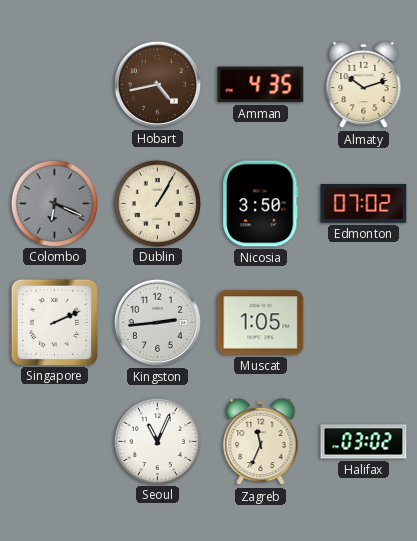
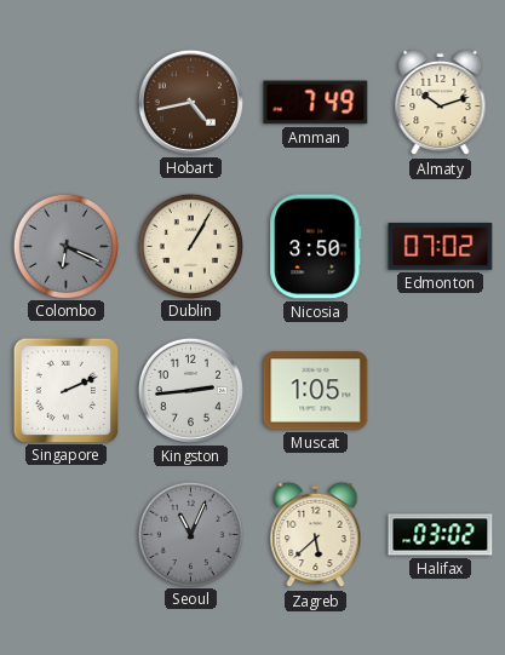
Amman: 4:35 -> 7:49 (316, 103)
Seoul dial: white -> grey (190, 534)
Zagreb: 11:34 -> 5:38 (316, 535)
